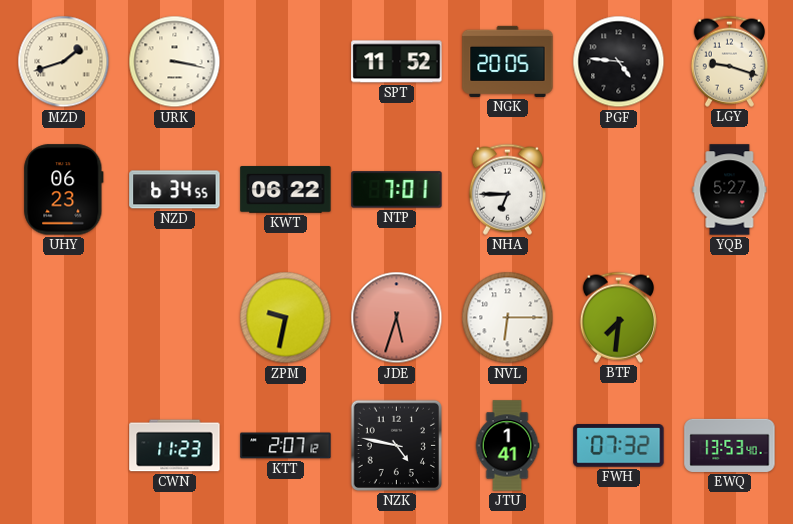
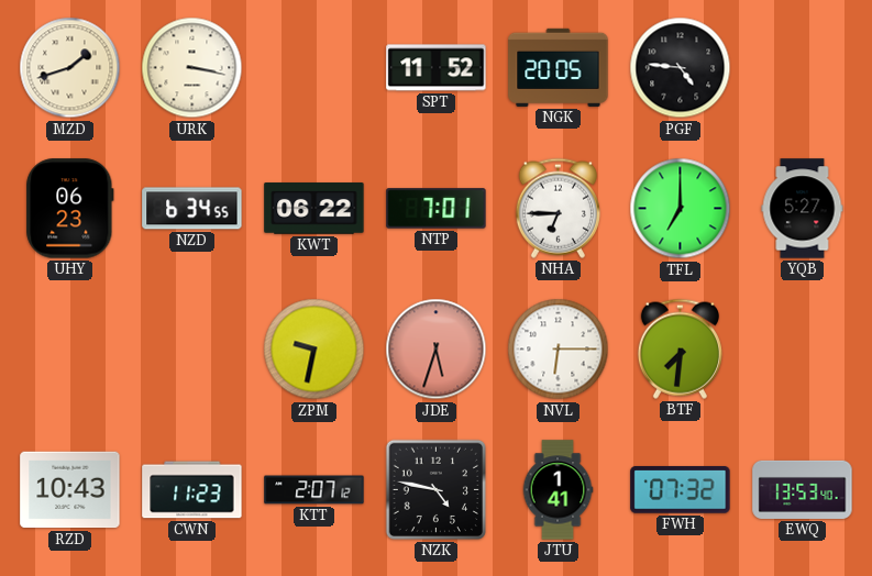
LGY: 9:18 -> none (729, 61)
TFL: none -> 7:00 (681, 209)
RZD: none -> 10:43 (70, 490)
